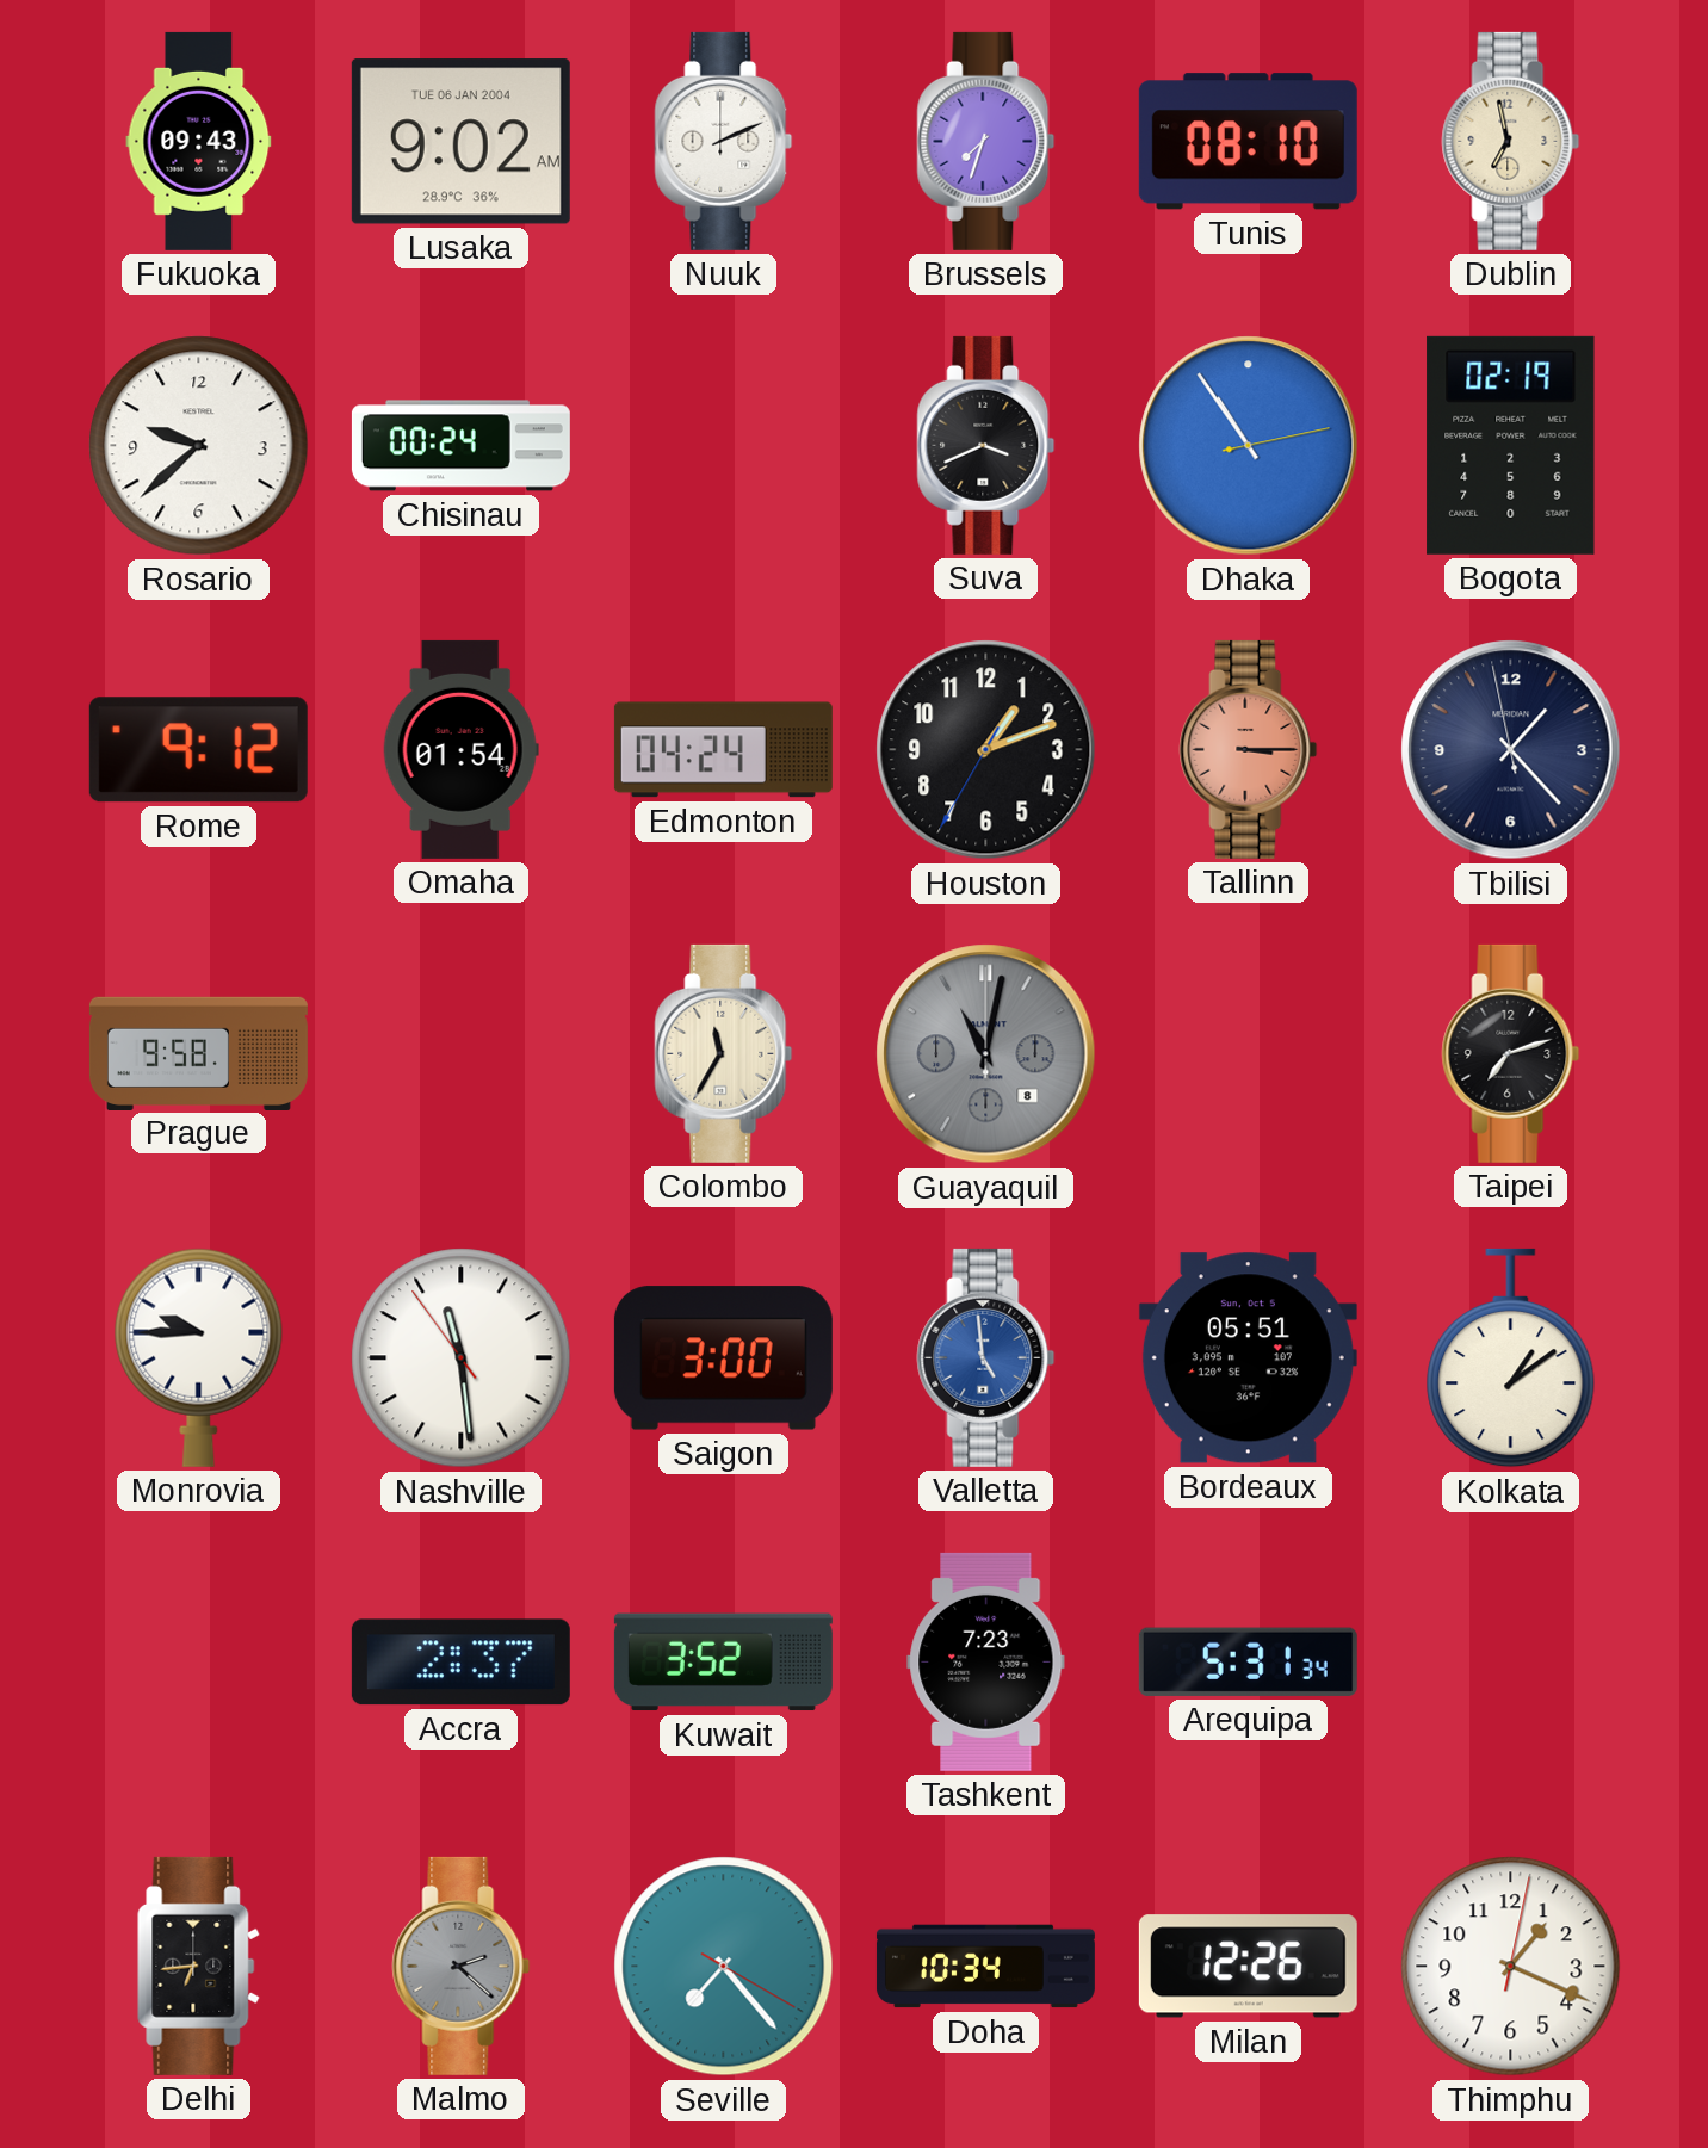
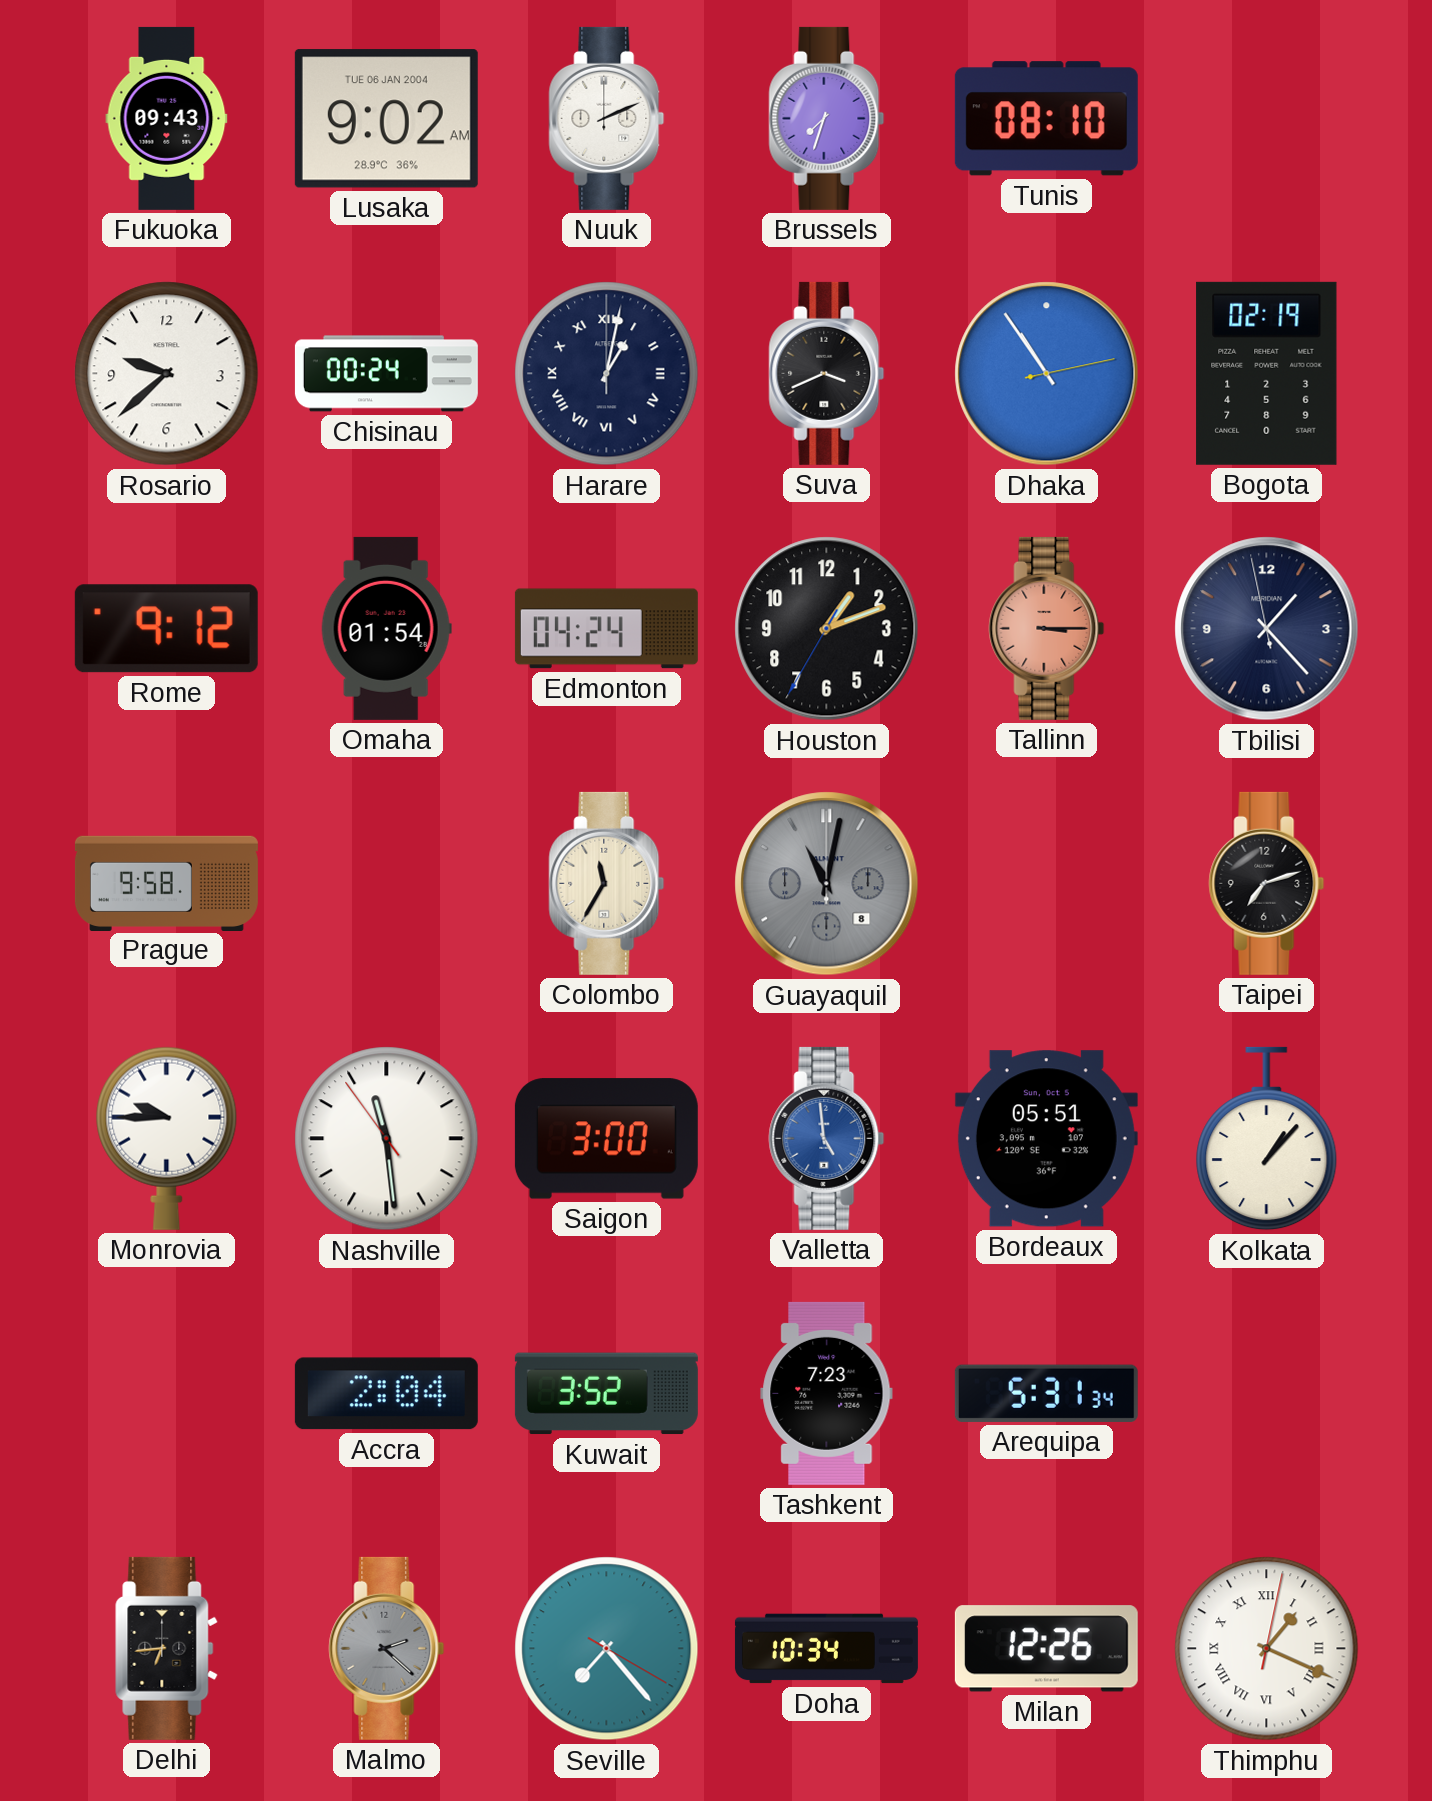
Dublin: 6:58 -> none (1511, 141)
Harare: none -> 1:02 (607, 374)
Kolkata: 1:09 -> 1:07 (1267, 1139)
Accra: 2:37 -> 2:04 (386, 1394)
Thimphu numerals: Arabic -> Roman (1267, 1649)
